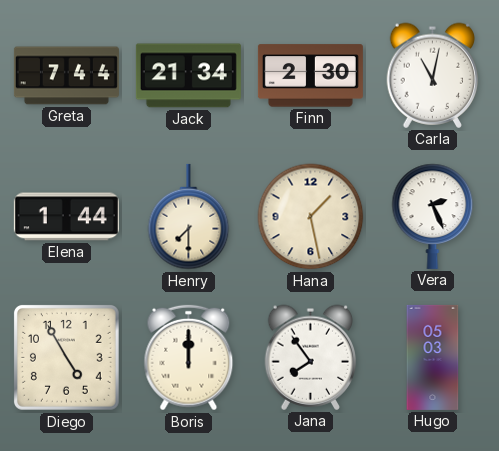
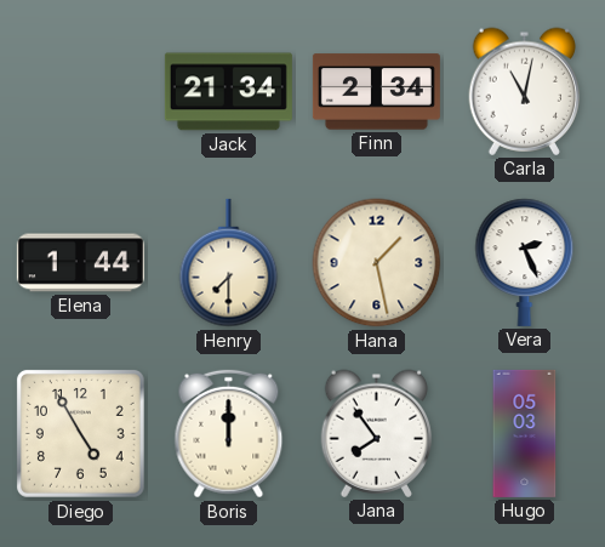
Greta: 7:44 -> none (66, 76)
Finn: 2:30 -> 2:34 (376, 92)
